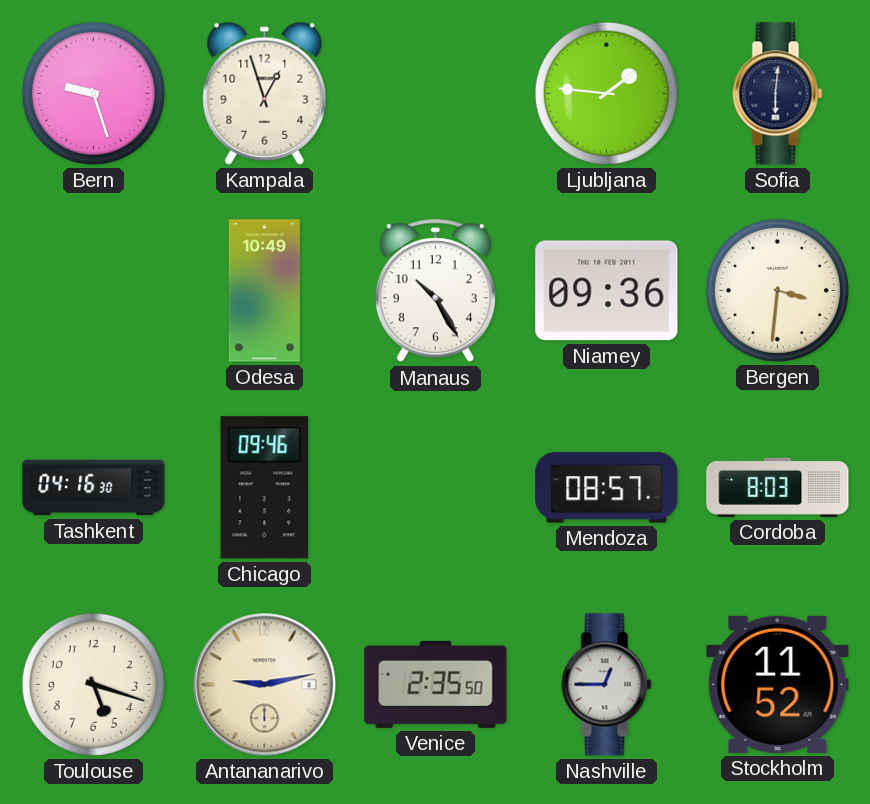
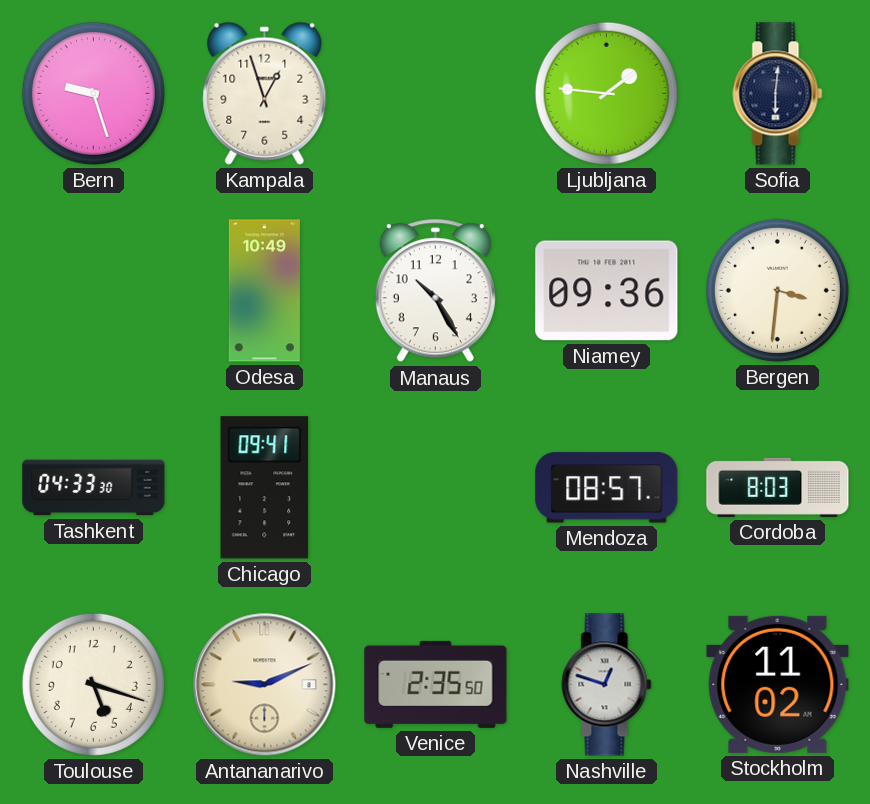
Tashkent: 04:16 -> 04:33 (94, 488)
Chicago: 09:46 -> 09:41 (265, 488)
Antananarivo: 9:13 -> 9:11 (265, 685)
Nashville: 12:45 -> 12:48 (607, 685)
Stockholm: 11:52 -> 11:02 (778, 684)
